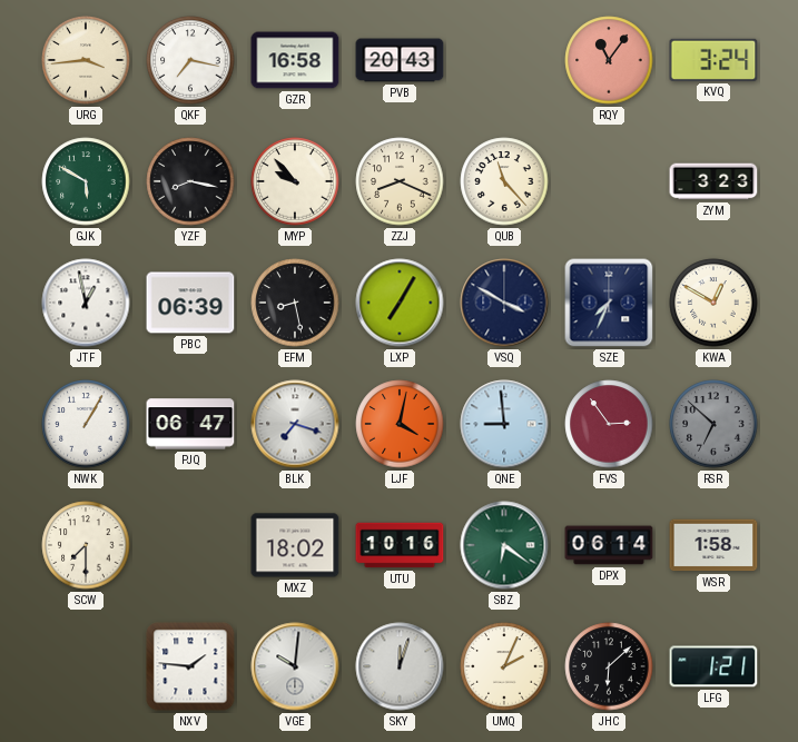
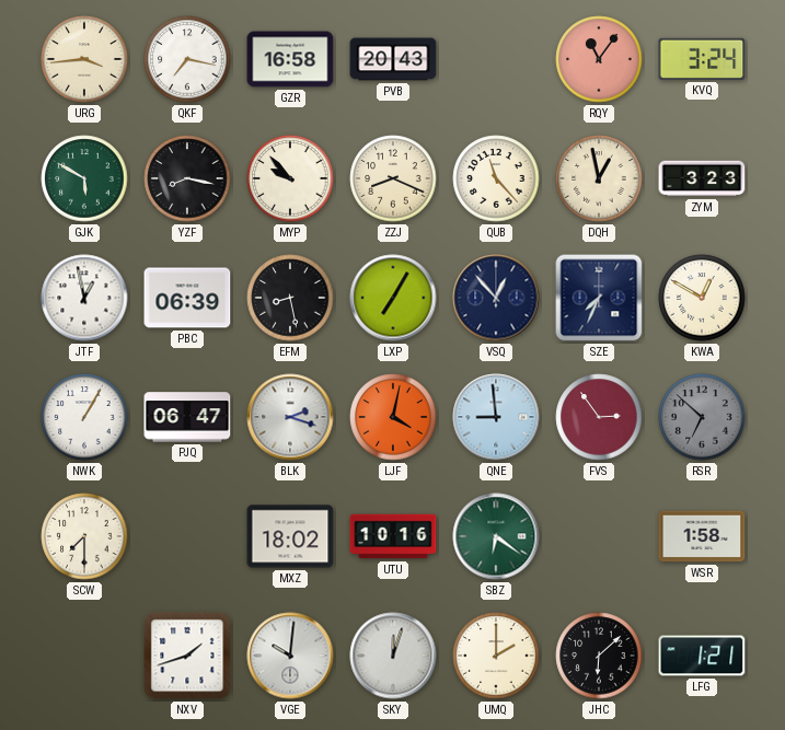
DQH: none -> 12:58 (599, 178)
VSQ: 3:50 -> 12:53 (496, 298)
BLK: 7:18 -> 2:18 (290, 417)
DPX: 06:14 -> none (609, 545)
NXV: 1:46 -> 1:42 (187, 656)
UMQ: 2:04 -> 2:00 (496, 656)
